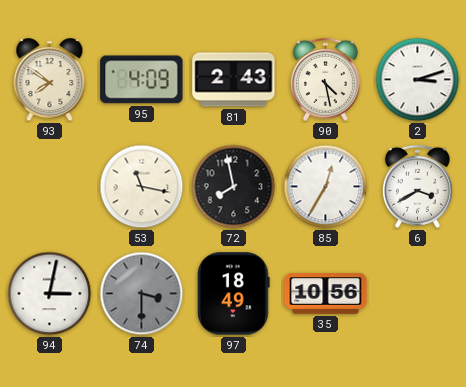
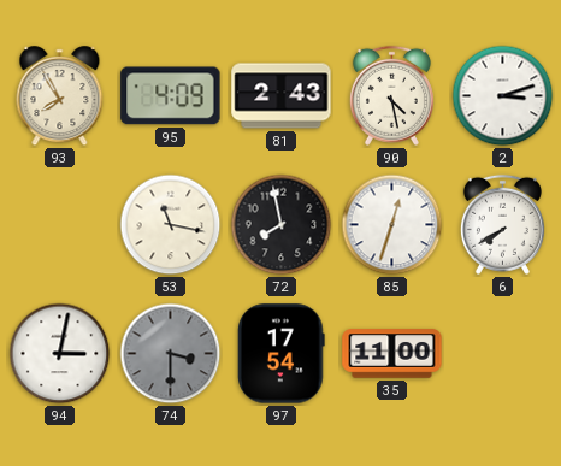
93: 7:51 -> 7:55 (60, 96)
85: 12:35 -> 12:33 (392, 225)
6: 3:40 -> 7:40 (502, 224)
97: 18:49 -> 17:54 (282, 354)
35: 10:56 -> 11:00 (392, 354)
